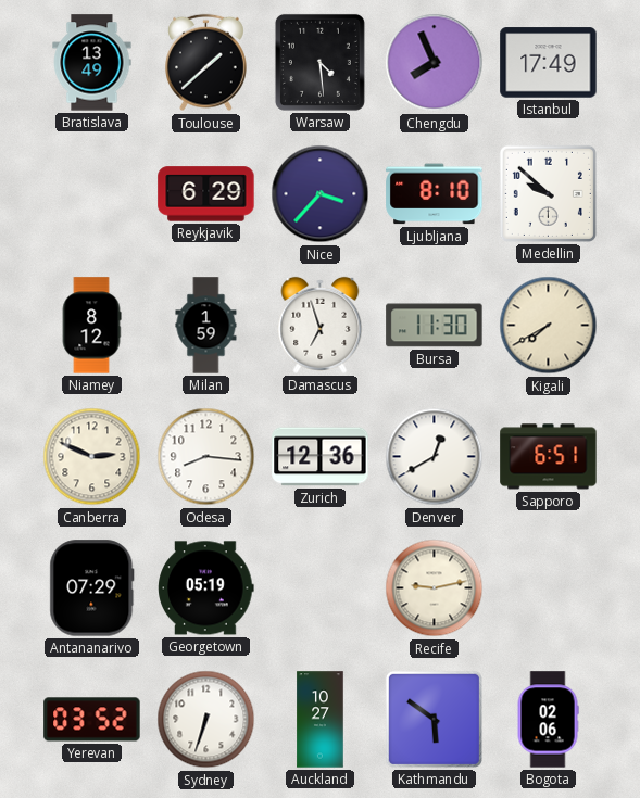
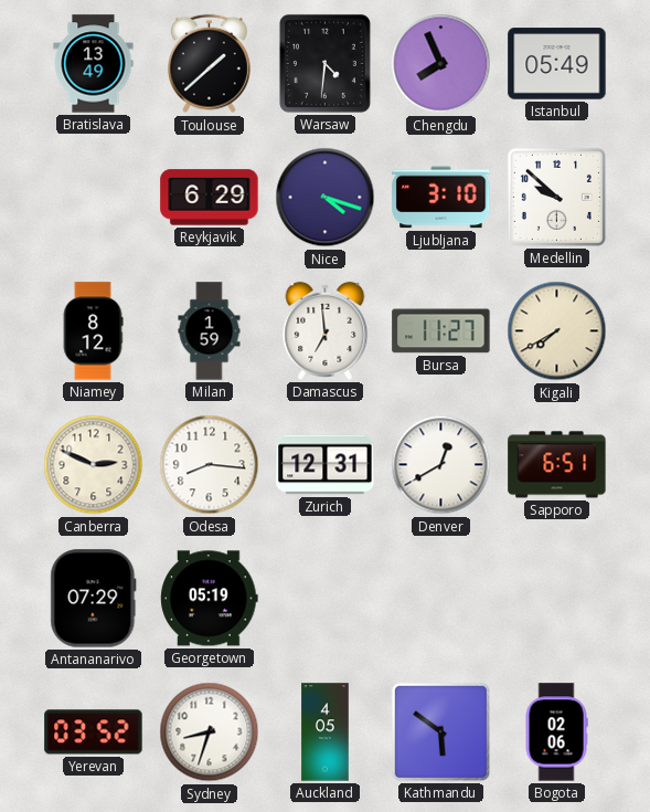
Warsaw: 4:29 -> 4:31 (324, 63)
Istanbul: 17:49 -> 05:49 (557, 64)
Nice: 3:37 -> 4:18 (326, 198)
Ljubljana: 8:10 -> 3:10 (441, 198)
Damascus: 6:57 -> 6:59 (326, 330)
Bursa: 11:30 -> 11:27 (441, 331)
Zurich: 12:36 -> 12:31 (326, 465)
Recife: 9:13 -> none (435, 588)
Sydney: 6:33 -> 8:33 (210, 732)
Auckland: 10:27 -> 4:05 (326, 732)
